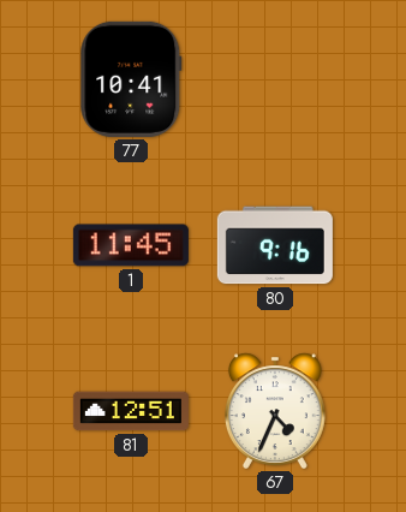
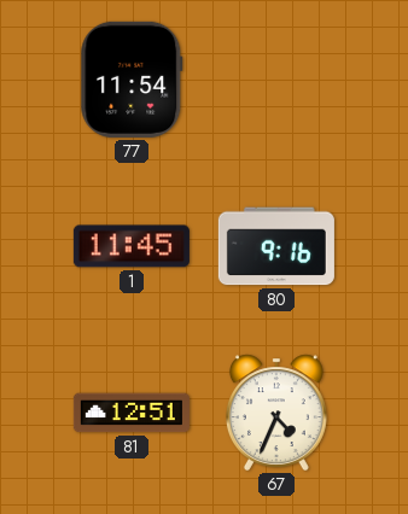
77: 10:41 -> 11:54 (132, 80)
